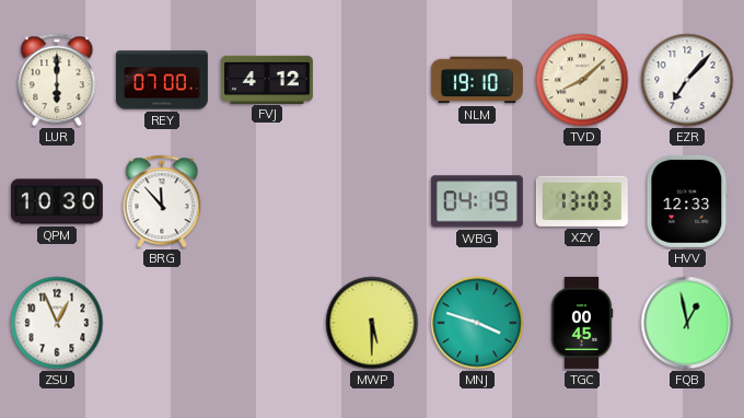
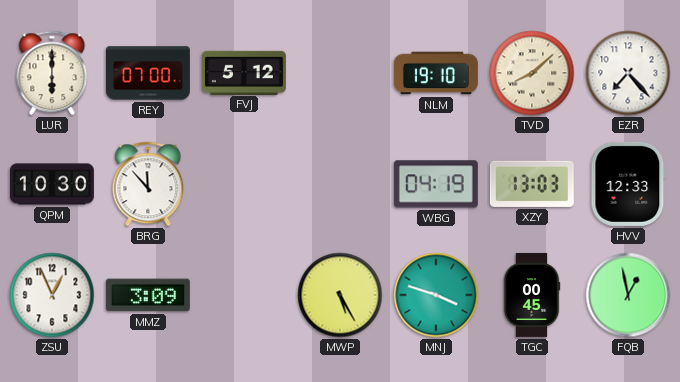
FVJ: 4:12 -> 5:12 (244, 72)
EZR: 7:07 -> 7:23 (628, 73)
MMZ: none -> 3:09 (148, 295)
MWP: 5:30 -> 5:25 (340, 295)
